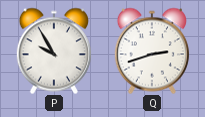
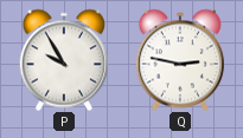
Q: 2:42 -> 2:47 (180, 60)
